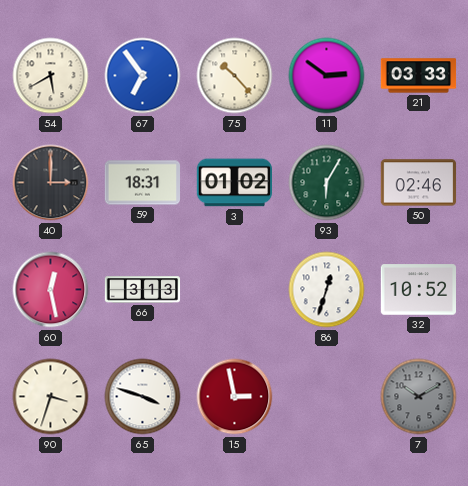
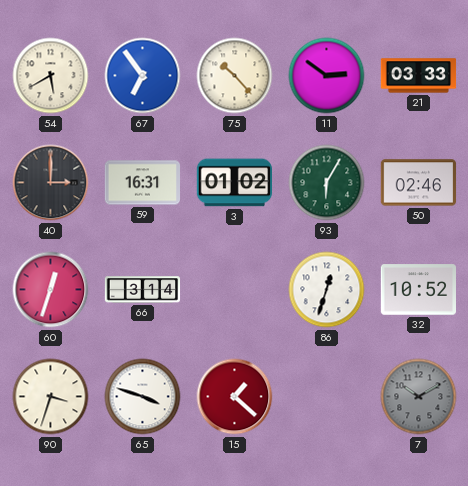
59: 18:31 -> 16:31 (143, 183)
60: 12:28 -> 12:33 (51, 290)
66: 3:13 -> 3:14 (143, 290)
15: 2:58 -> 1:22 (235, 397)
